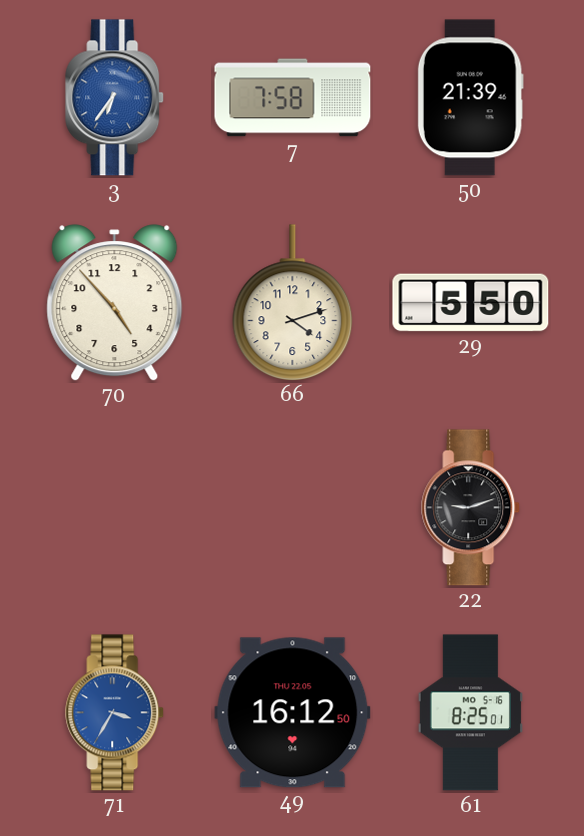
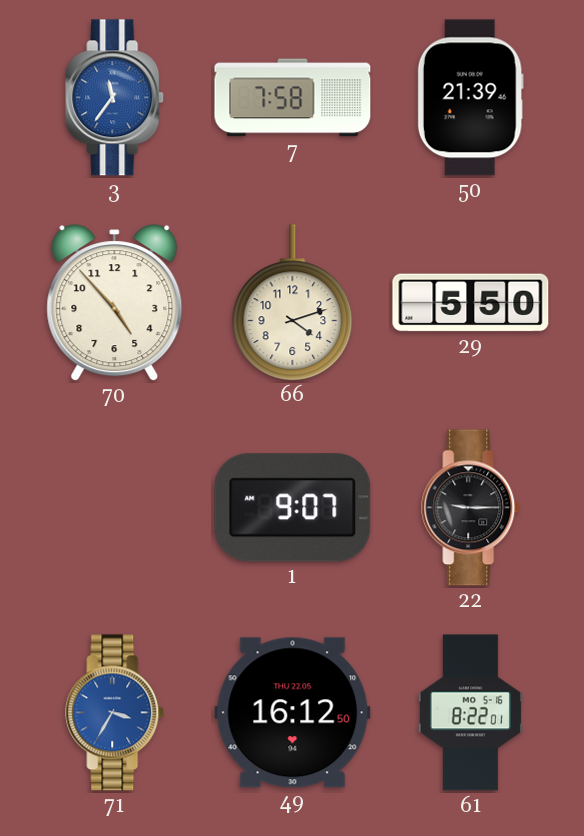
3: 6:36 -> 11:36 (115, 98)
1: none -> 9:07 (293, 508)
22: 9:12 -> 9:15 (471, 508)
61: 8:25 -> 8:22 (470, 713)
